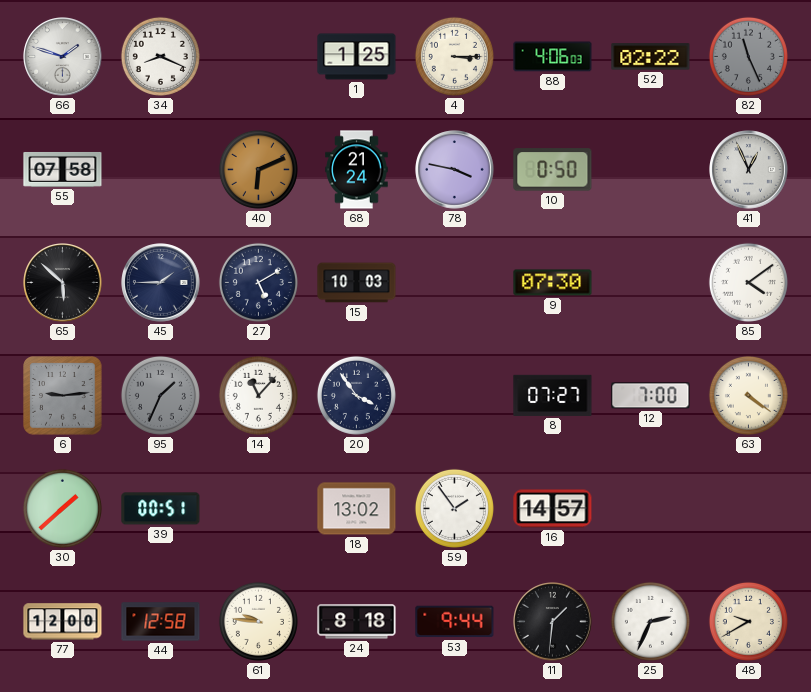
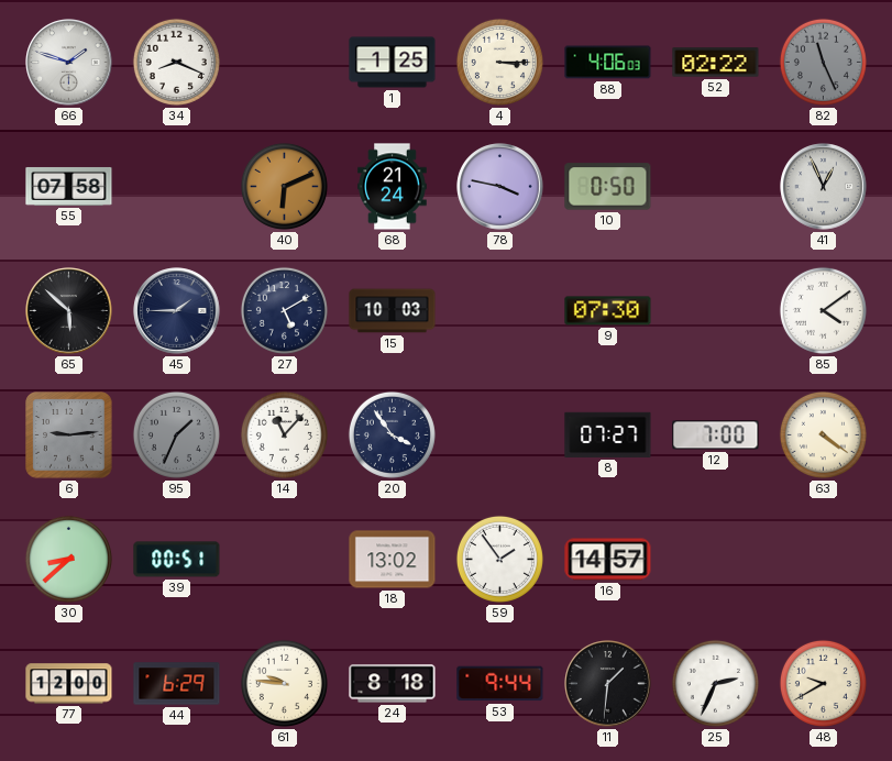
30: 1:38 -> 8:38 (68, 559)
44: 12:58 -> 6:29 (177, 684)
